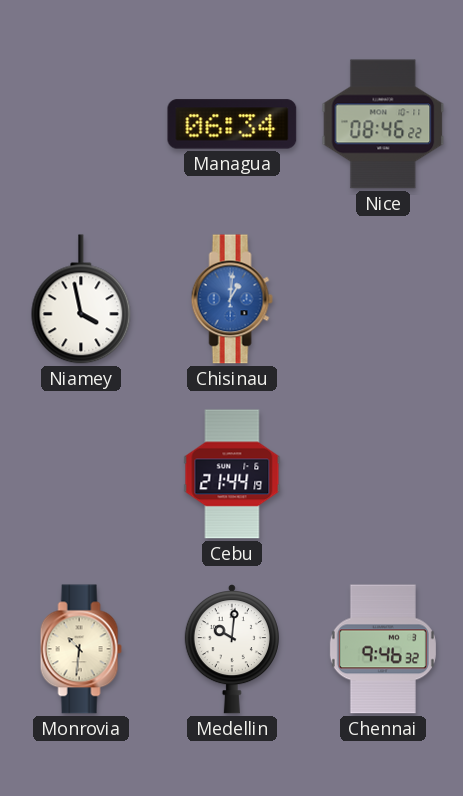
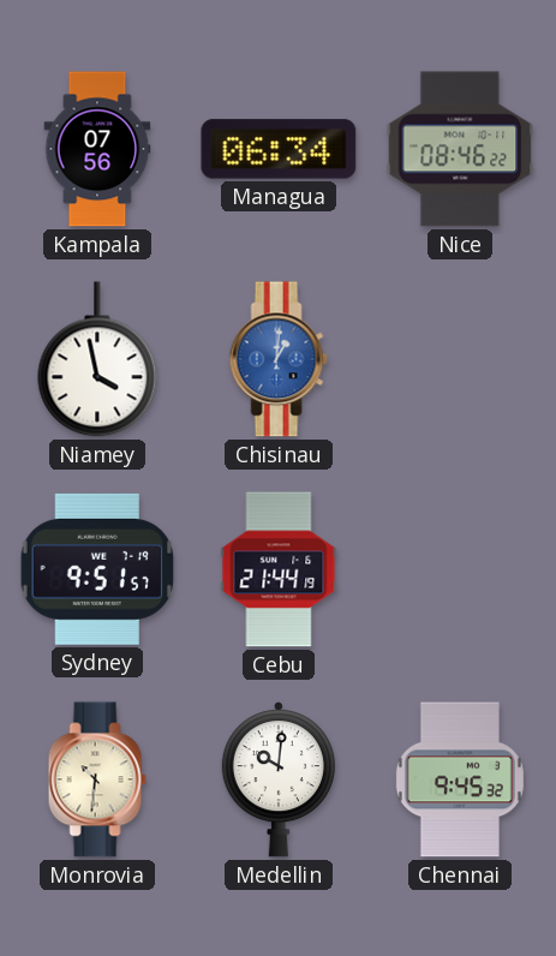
Kampala: none -> 07:56 (97, 149)
Sydney: none -> 9:51 (96, 569)
Chennai: 9:46 -> 9:45 (460, 779)
